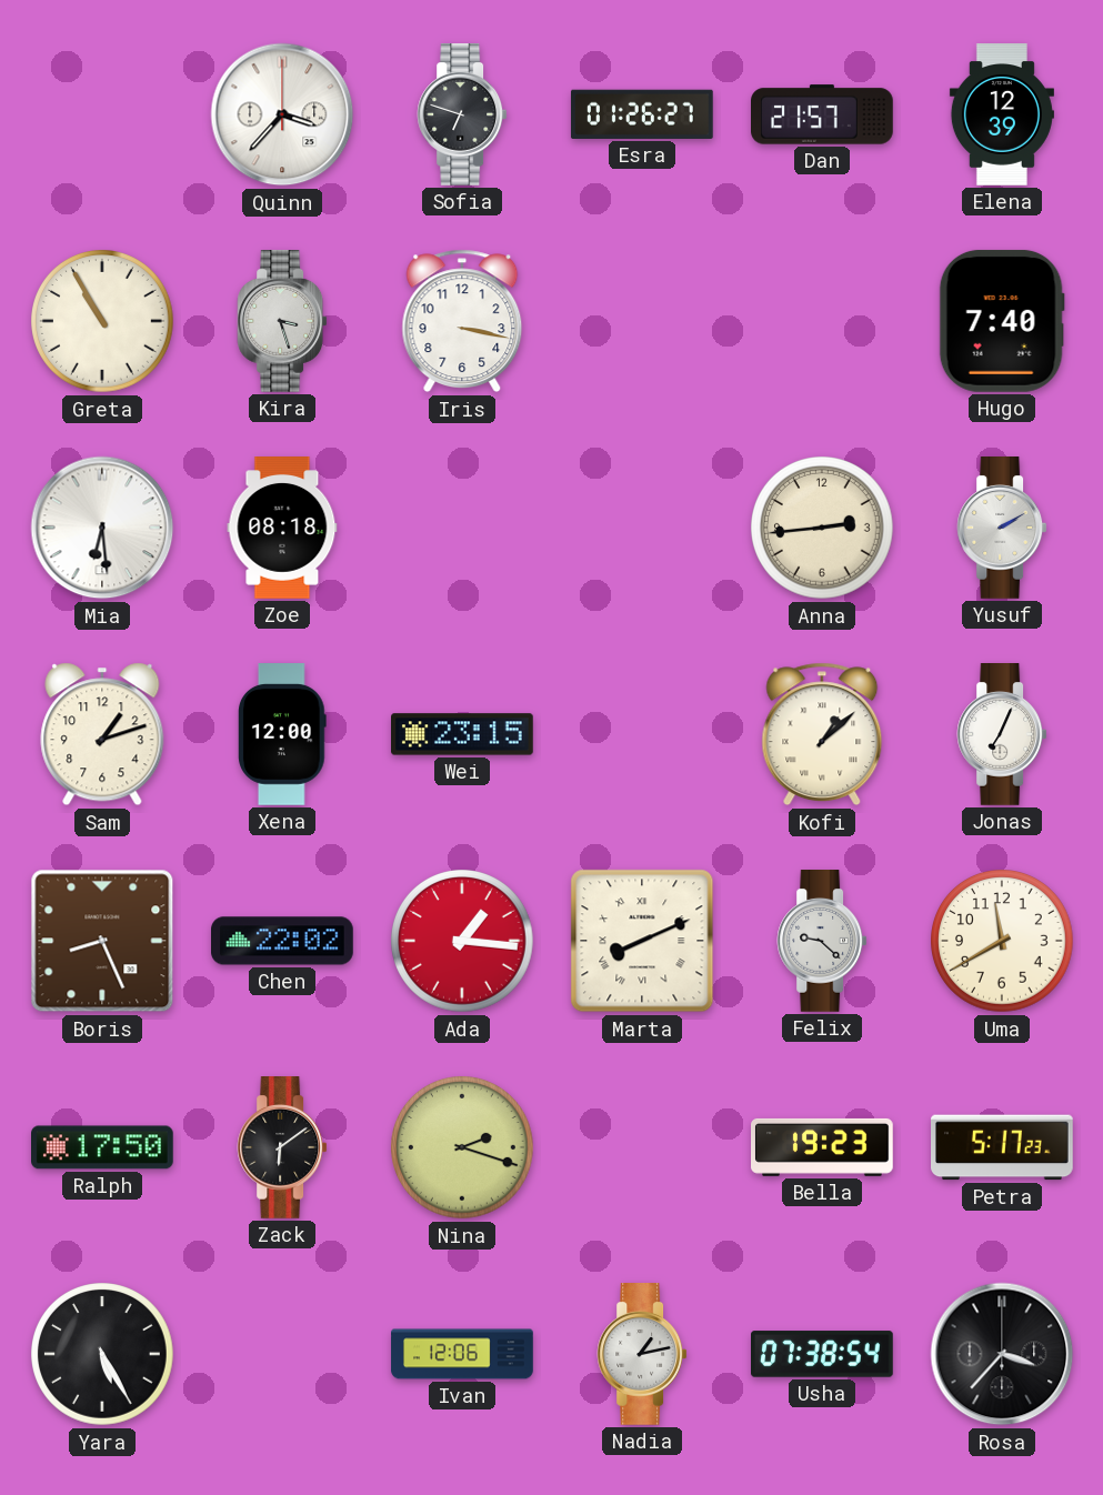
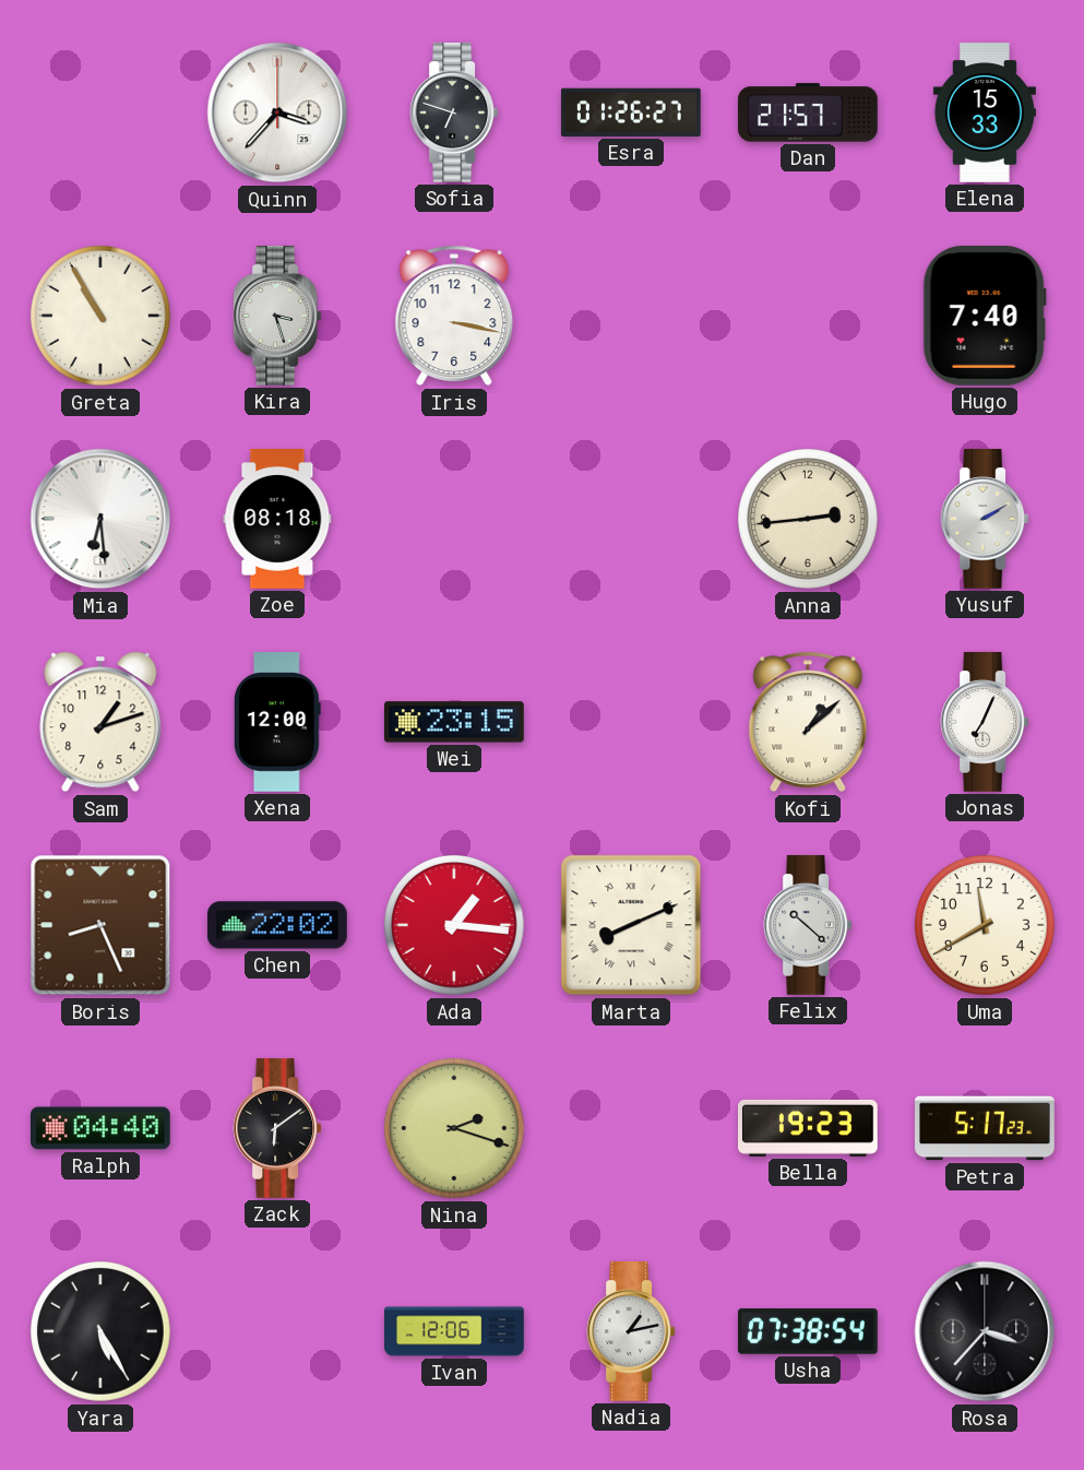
Elena: 12:39 -> 15:33 (985, 112)
Felix: 9:22 -> 10:22 (808, 926)
Ralph: 17:50 -> 04:40 (102, 1128)
